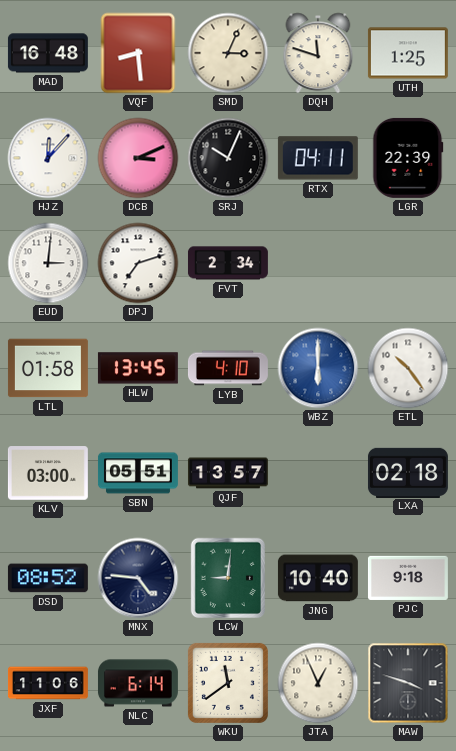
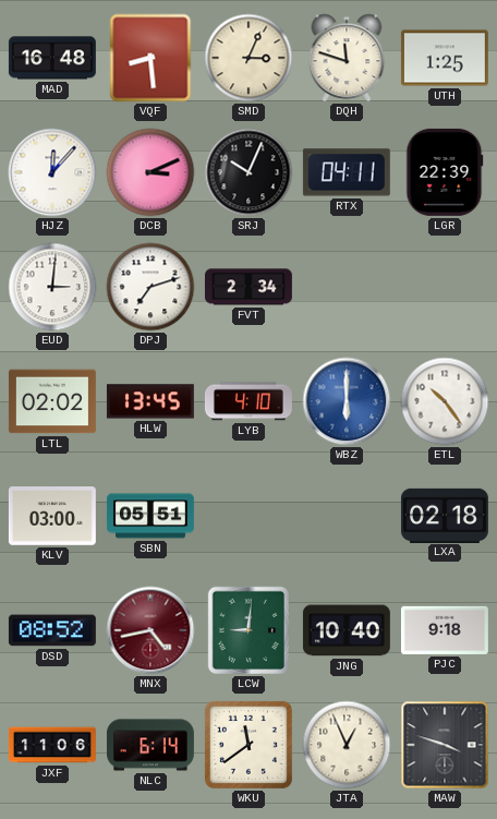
LTL: 01:58 -> 02:02 (52, 401)
QJF: 13:57 -> none (228, 473)
MNX: 4:46 -> 4:43 (150, 630)
MNX dial: navy -> burgundy (150, 630)
